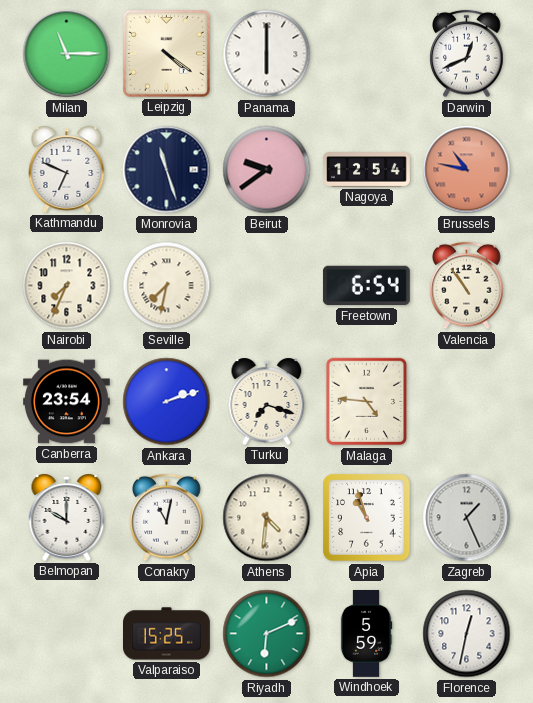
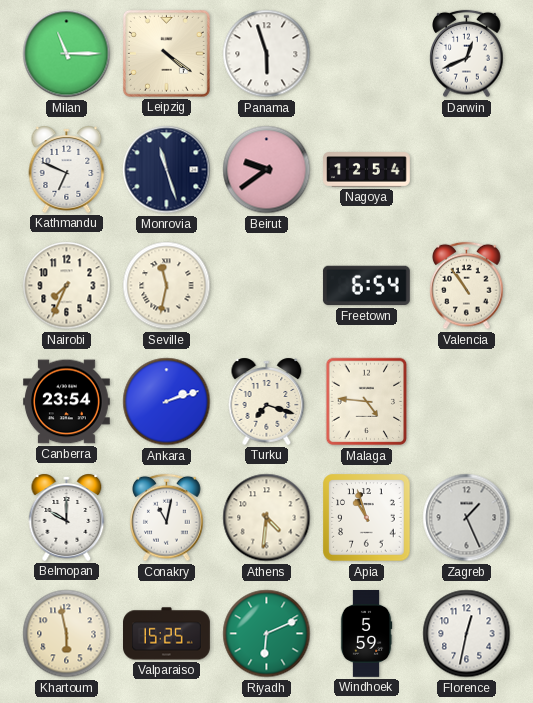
Panama: 6:00 -> 5:57 (267, 54)
Brussels: 10:47 -> none (467, 170)
Seville: 7:32 -> 11:32 (167, 286)
Khartoum: none -> 5:58 (67, 634)
